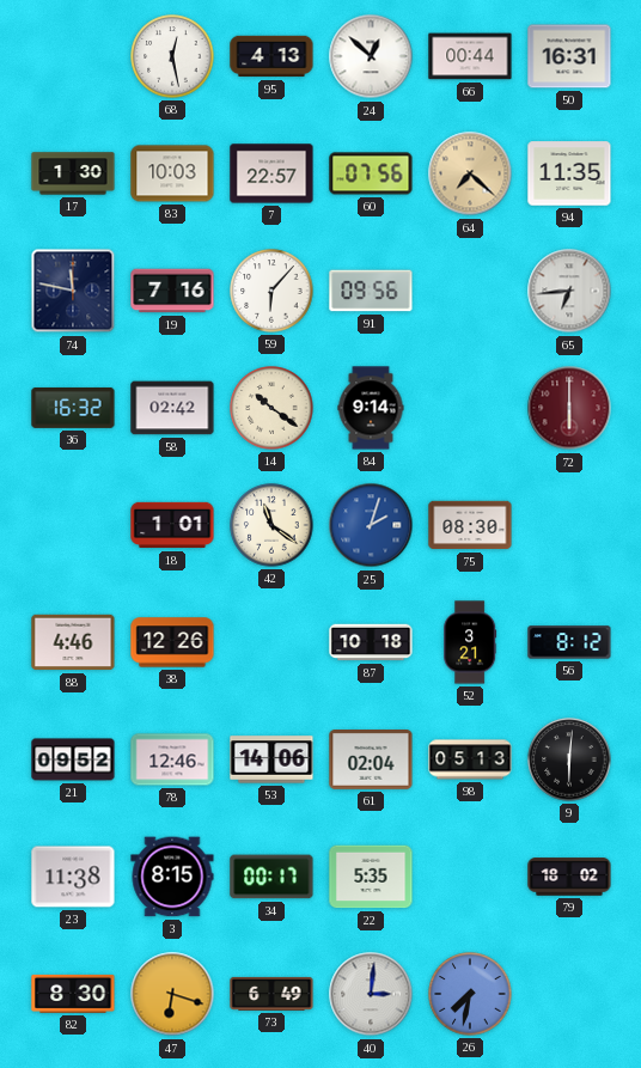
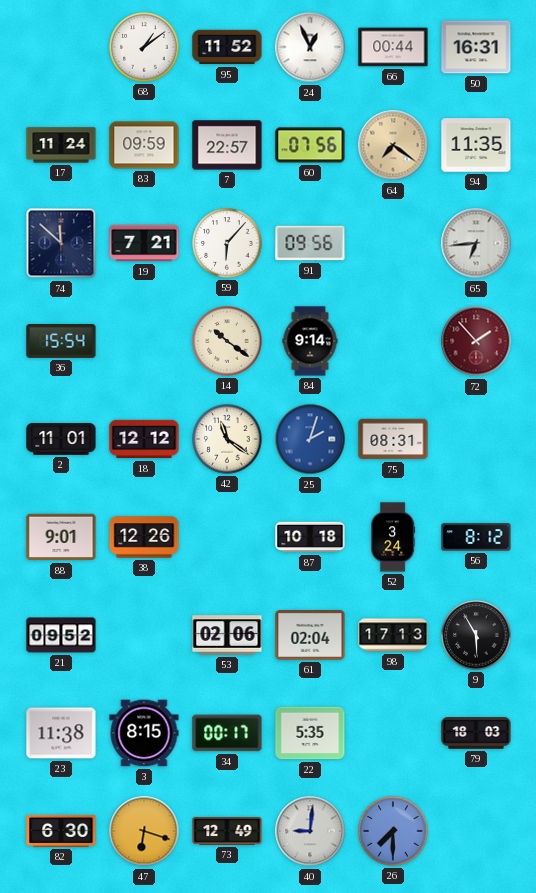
68: 12:28 -> 1:09 (144, 47)
95: 4:13 -> 11:52 (227, 47)
24: 12:52 -> 12:56 (310, 47)
17: 1:30 -> 11:24 (61, 145)
83: 10:03 -> 09:59 (144, 145)
64: 7:22 -> 7:21 (393, 145)
74: 11:47 -> 11:52 (61, 243)
19: 7:16 -> 7:21 (144, 243)
36: 16:32 -> 15:54 (61, 341)
58: 02:42 -> none (172, 408)
72: 6:00 -> 1:53 (476, 341)
2: none -> 11:01 (61, 439)
18: 1:01 -> 12:12 (144, 439)
75: 08:30 -> 08:31 (393, 439)
88: 4:46 -> 9:01 (61, 537)
52: 3:21 -> 3:24 (393, 537)
78: 12:46 -> none (172, 759)
53: 14:06 -> 02:06 (227, 635)
98: 05:13 -> 17:13 (393, 635)
9: 6:01 -> 5:55 (476, 635)
79: 18:02 -> 18:03 (476, 733)
82: 8:30 -> 6:30 (61, 831)
73: 6:49 -> 12:49 (227, 831)
40: 3:01 -> 9:01 (310, 831)
26: 7:32 -> 7:30 (393, 831)
